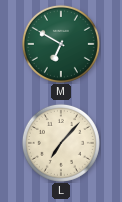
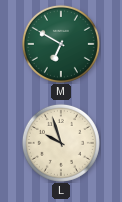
L: 7:07 -> 9:57 (61, 143)
